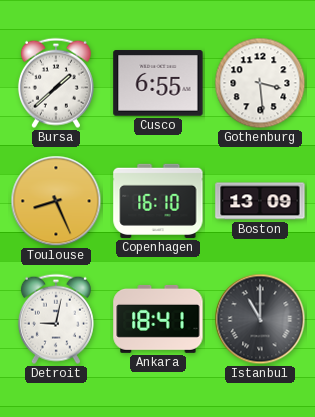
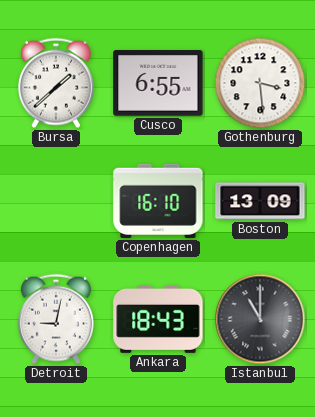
Toulouse: 8:26 -> none (56, 201)
Ankara: 18:41 -> 18:43 (158, 319)
